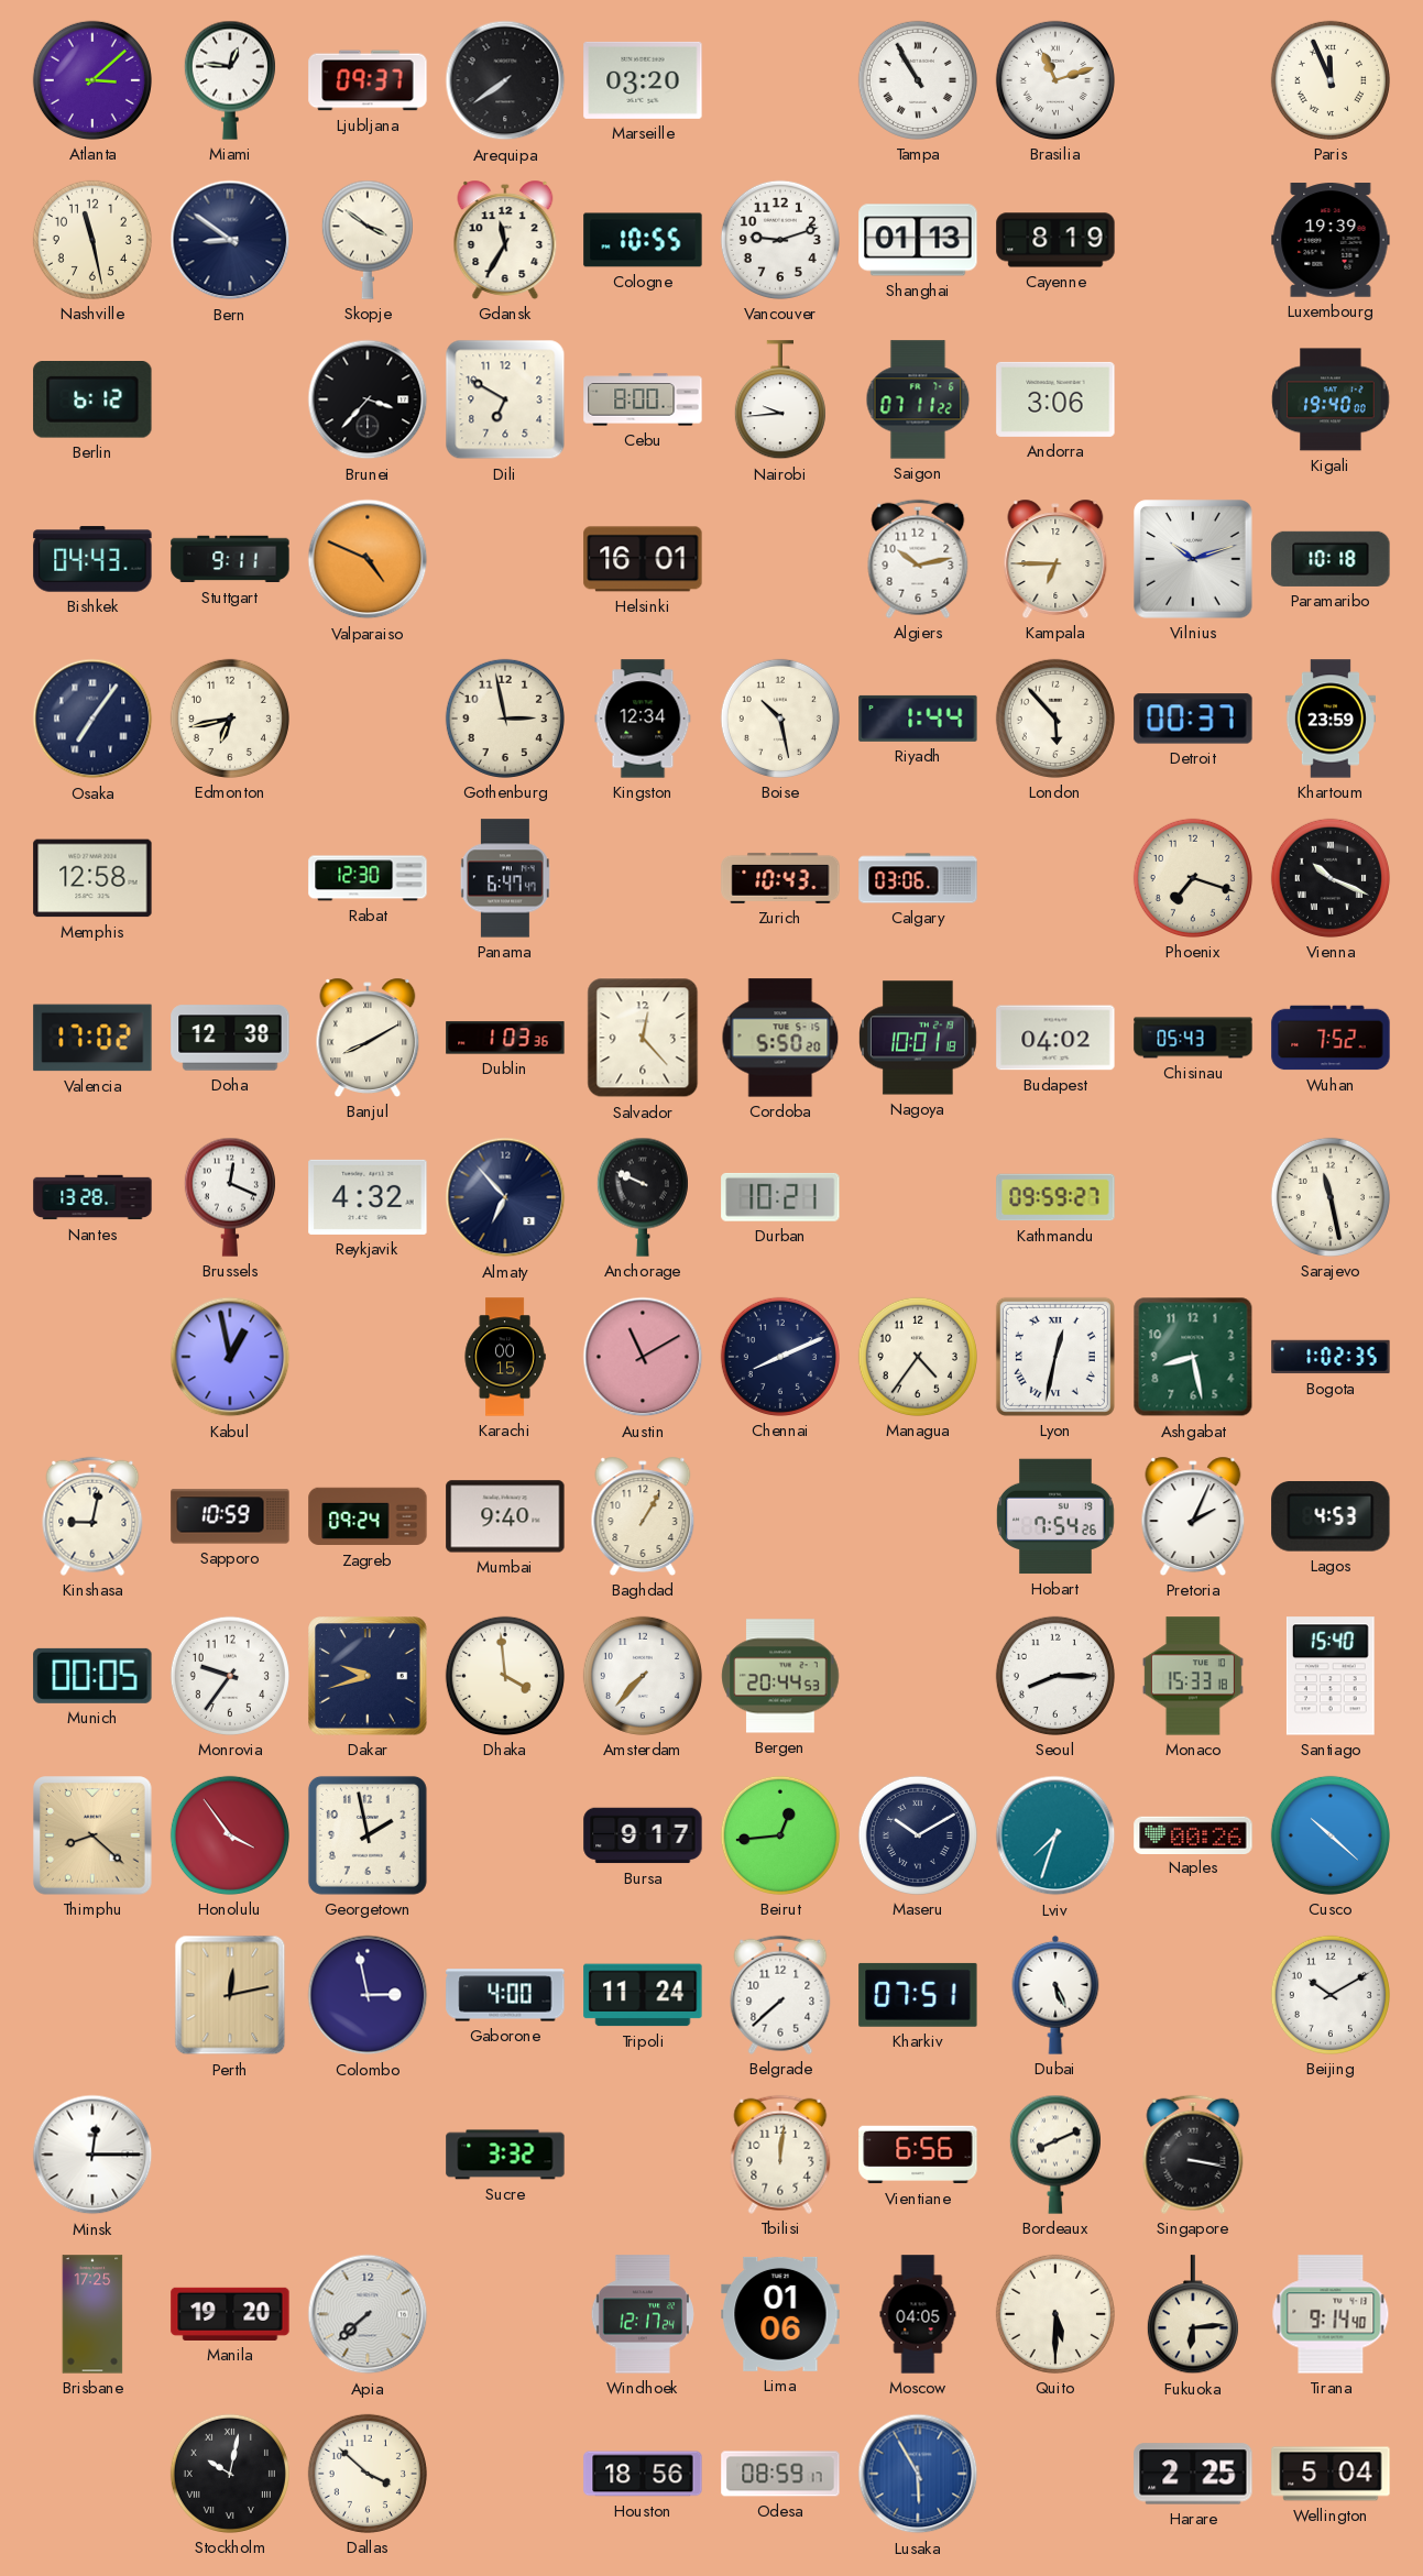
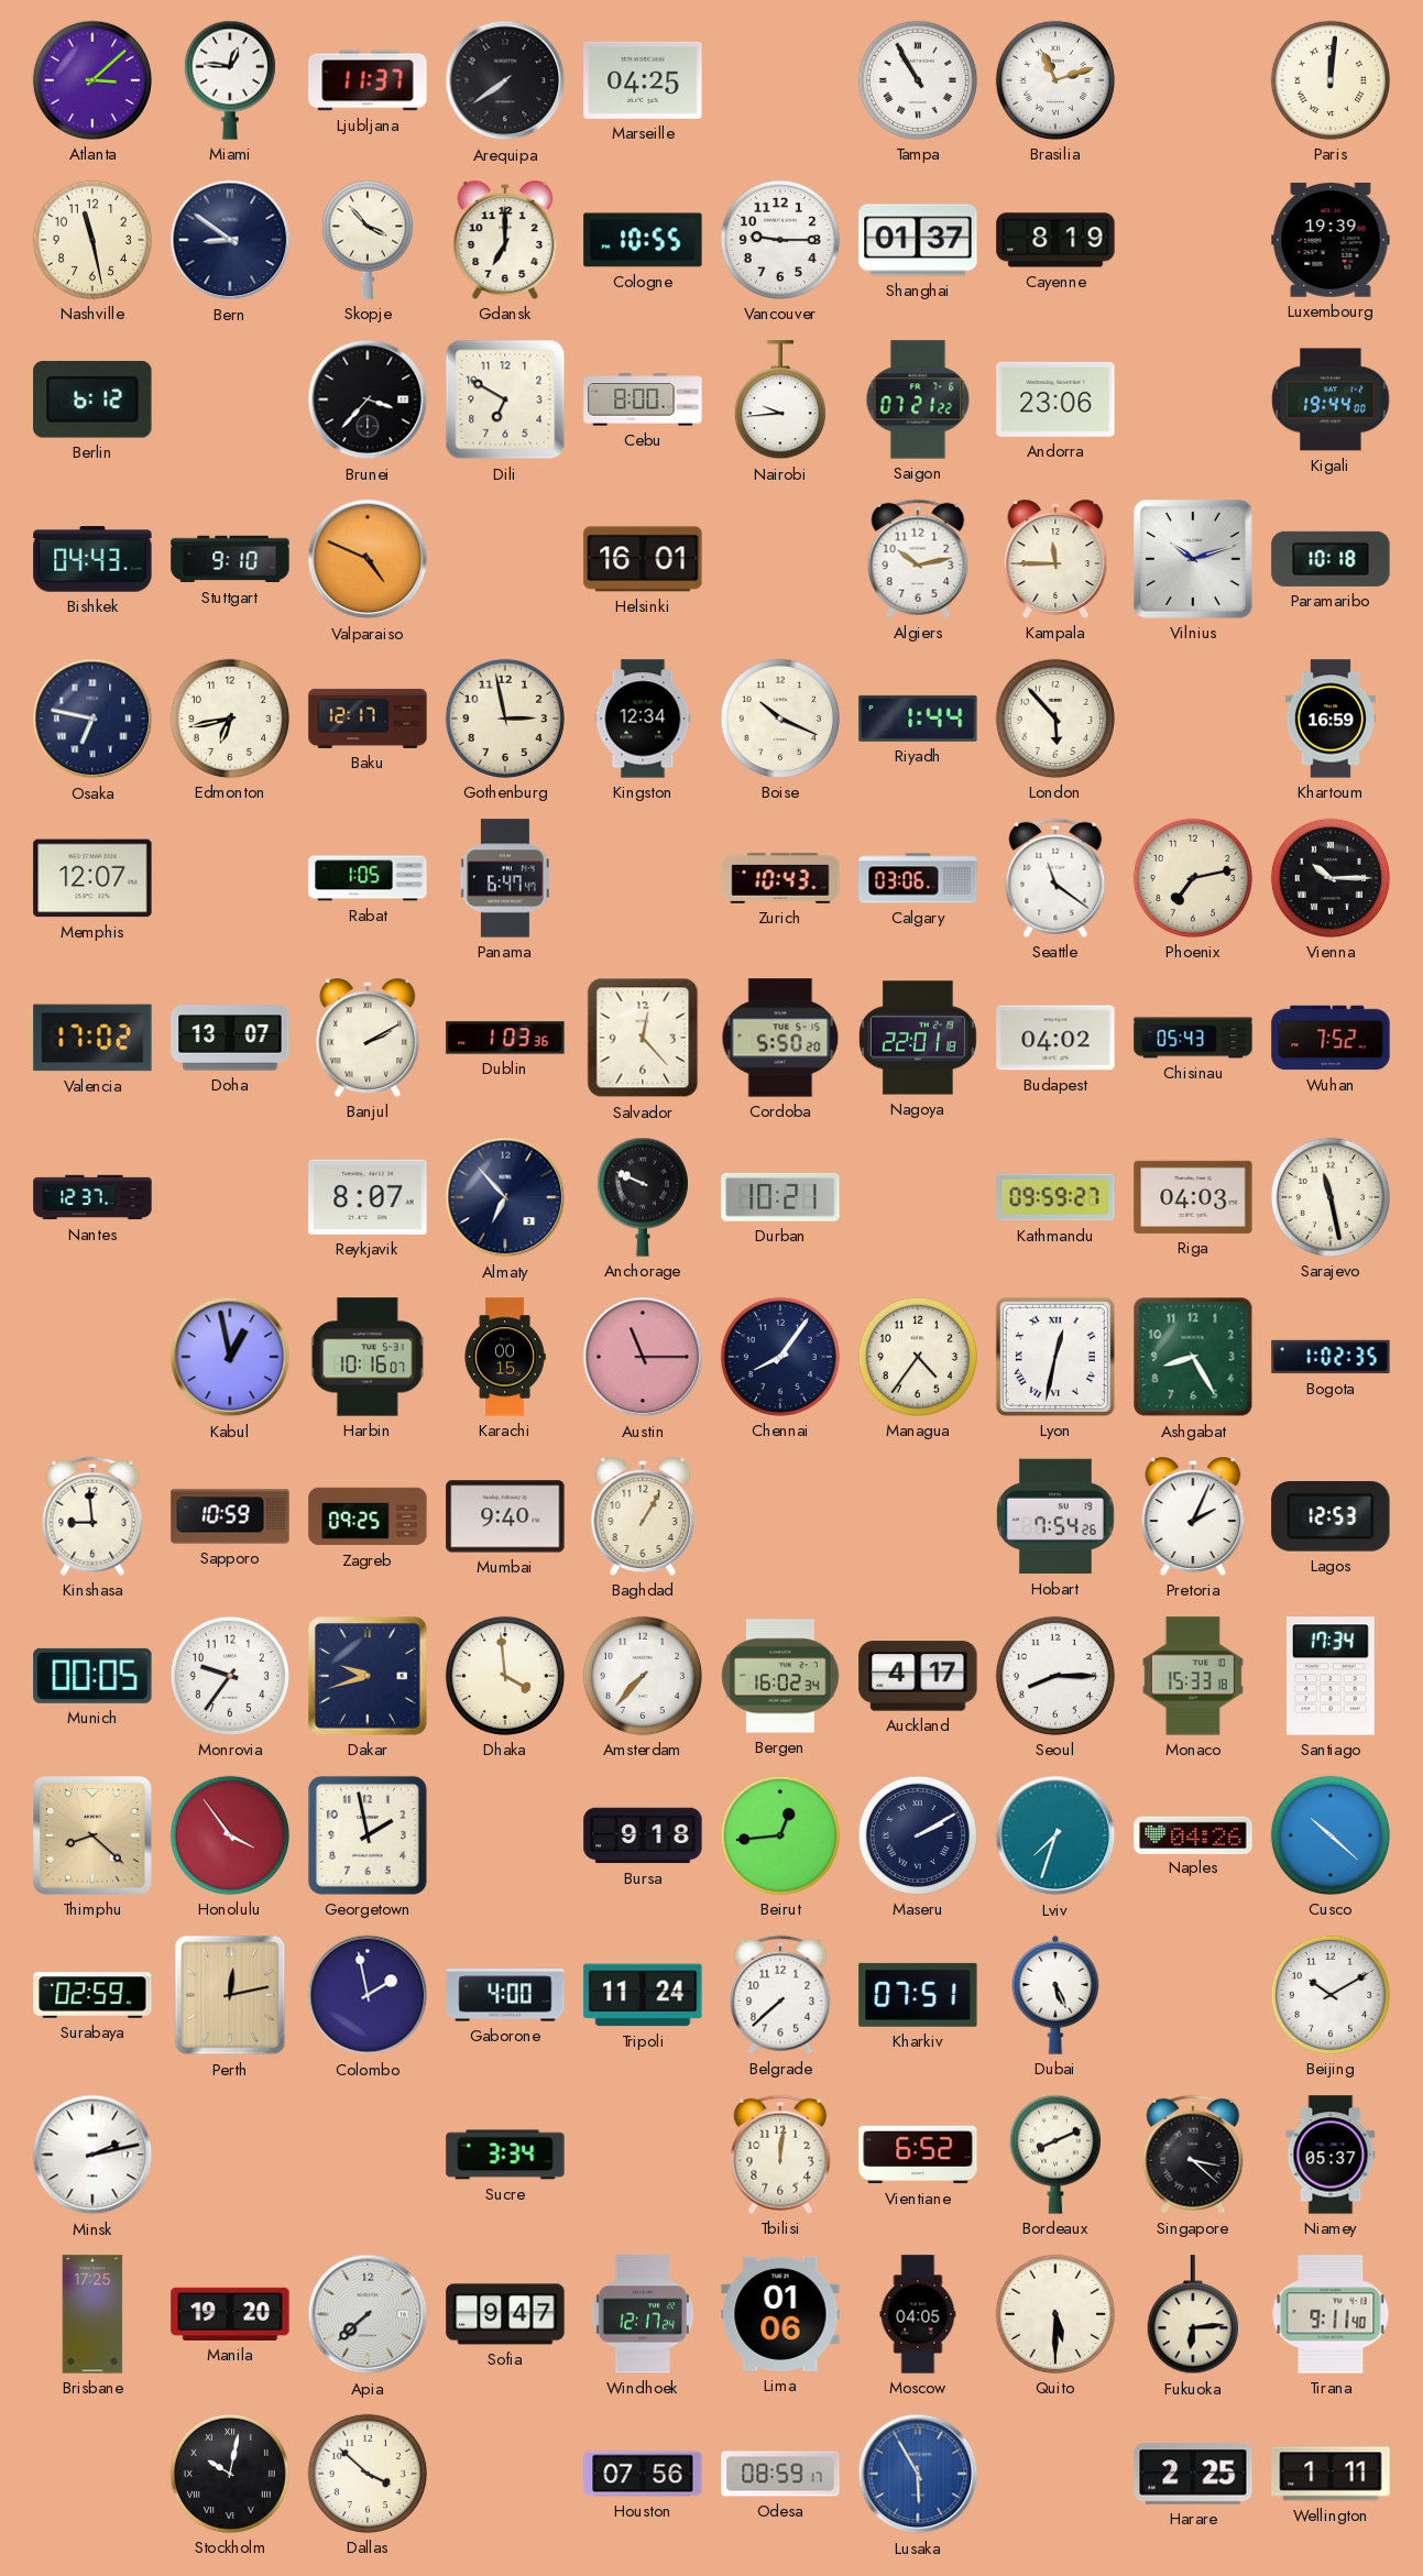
Ljubljana: 09:37 -> 11:37 (368, 80)
Marseille: 03:20 -> 04:25 (643, 80)
Paris: 11:56 -> 12:01 (1331, 80)
Skopje: 3:51 -> 3:53 (368, 240)
Gdansk: 11:35 -> 7:00 (505, 240)
Vancouver: 9:12 -> 9:15 (780, 240)
Shanghai: 01:13 -> 01:37 (918, 240)
Saigon: 07:11 -> 07:21 (918, 399)
Andorra: 3:06 -> 23:06 (1055, 399)
Kigali: 19:40 -> 19:44 (1331, 399)
Stuttgart: 9:11 -> 9:10 (230, 559)
Kampala: 6:45 -> 11:45 (1055, 559)
Osaka: 7:06 -> 6:47 (92, 719)
Baku: none -> 12:17 (368, 719)
Boise: 10:28 -> 10:19 (780, 719)
Detroit: 00:37 -> none (1193, 719)
Khartoum: 23:59 -> 16:59 (1331, 719)
Memphis: 12:58 -> 12:07 (92, 878)
Rabat: 12:30 -> 1:05 (368, 878)
Seattle: none -> 11:21 (1055, 878)
Phoenix: 7:18 -> 7:13 (1193, 878)
Vienna: 10:19 -> 10:15 (1331, 878)
Doha: 12:38 -> 13:07 (230, 1038)
Banjul: 8:10 -> 2:10 (368, 1038)
Nagoya: 10:01 -> 22:01 (919, 1038)
Nantes: 13:28 -> 12:37 (92, 1197)
Brussels: 12:19 -> none (230, 1197)
Reykjavik: 4:32 -> 8:07 (368, 1197)
Riga: none -> 04:03 (1193, 1197)
Harbin: none -> 10:16 (368, 1357)
Austin: 11:10 -> 11:15 (643, 1357)
Chennai: 8:11 -> 8:06 (780, 1357)
Ashgabat: 8:28 -> 8:25 (1193, 1357)
Kinshasa: 9:02 -> 8:59 (92, 1516)
Zagreb: 09:24 -> 09:25 (368, 1516)
Lagos: 4:53 -> 12:53 (1331, 1517)
Bergen: 20:44 -> 16:02 (780, 1676)
Auckland: none -> 4:17 (918, 1676)
Santiago: 15:40 -> 17:34 (1331, 1676)
Bursa: 9:17 -> 9:18 (643, 1835)
Maseru: 10:10 -> 2:10 (918, 1835)
Naples: 00:26 -> 04:26 (1193, 1834)
Surabaya: none -> 02:59 (92, 1995)
Colombo: 2:58 -> 1:58 (368, 1995)
Minsk: 12:15 -> 2:13 (92, 2155)
Sucre: 3:32 -> 3:34 (505, 2155)
Vientiane: 6:56 -> 6:52 (918, 2155)
Singapore: 3:17 -> 3:22 (1193, 2155)
Niamey: none -> 05:37 (1331, 2155)
Sofia: none -> 9:47 (505, 2314)
Tirana: 9:14 -> 9:11 (1331, 2314)
Houston: 18:56 -> 07:56 (643, 2474)
Wellington: 5:04 -> 1:11 (1331, 2474)
